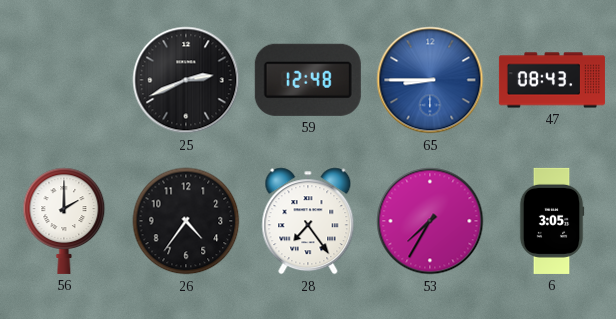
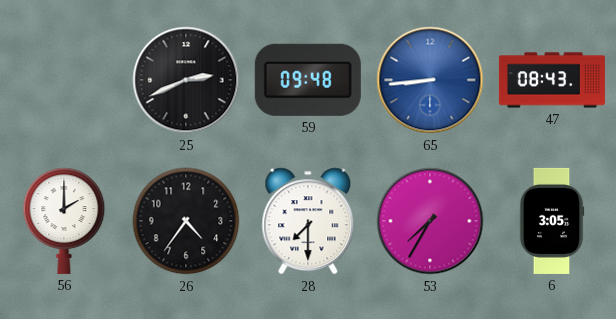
59: 12:48 -> 09:48 (308, 80)
65: 8:45 -> 8:44 (430, 80)
28: 7:24 -> 7:30 (308, 221)
